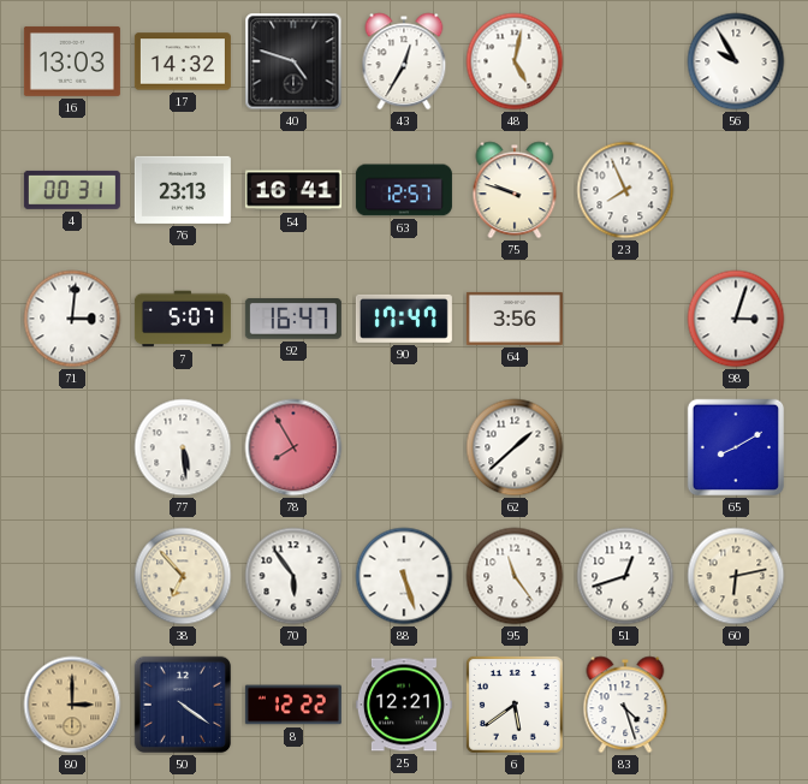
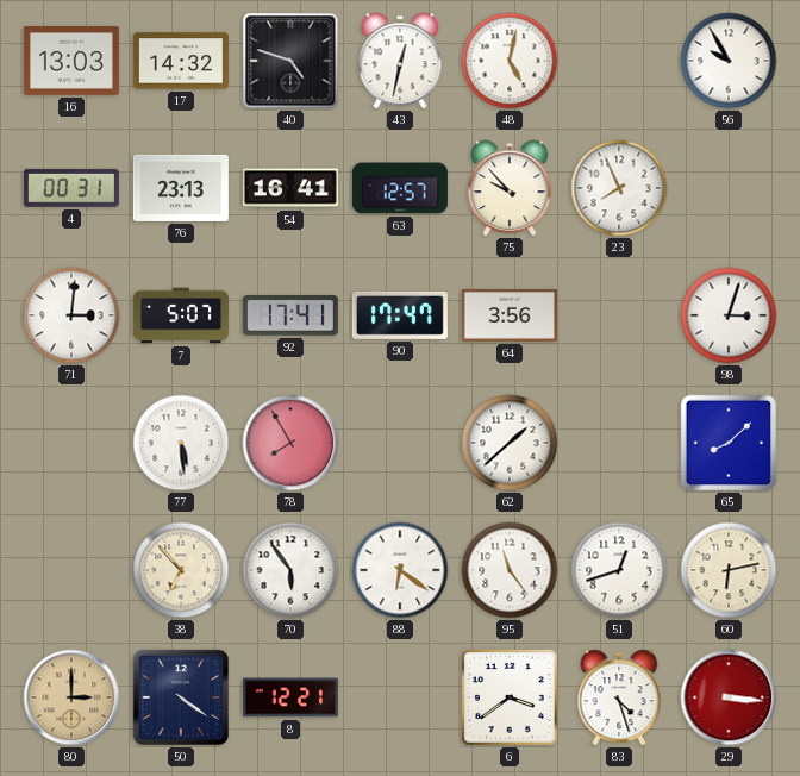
43: 12:35 -> 12:32 (400, 61)
75: 9:48 -> 9:53 (510, 188)
92: 16:47 -> 17:41 (290, 317)
65: 8:10 -> 8:08 (729, 443)
88: 5:27 -> 6:21 (400, 570)
8: 12:22 -> 12:21 (290, 697)
25: 12:21 -> none (404, 705)
6: 5:39 -> 3:39 (511, 699)
29: none -> 3:16 (729, 697)
